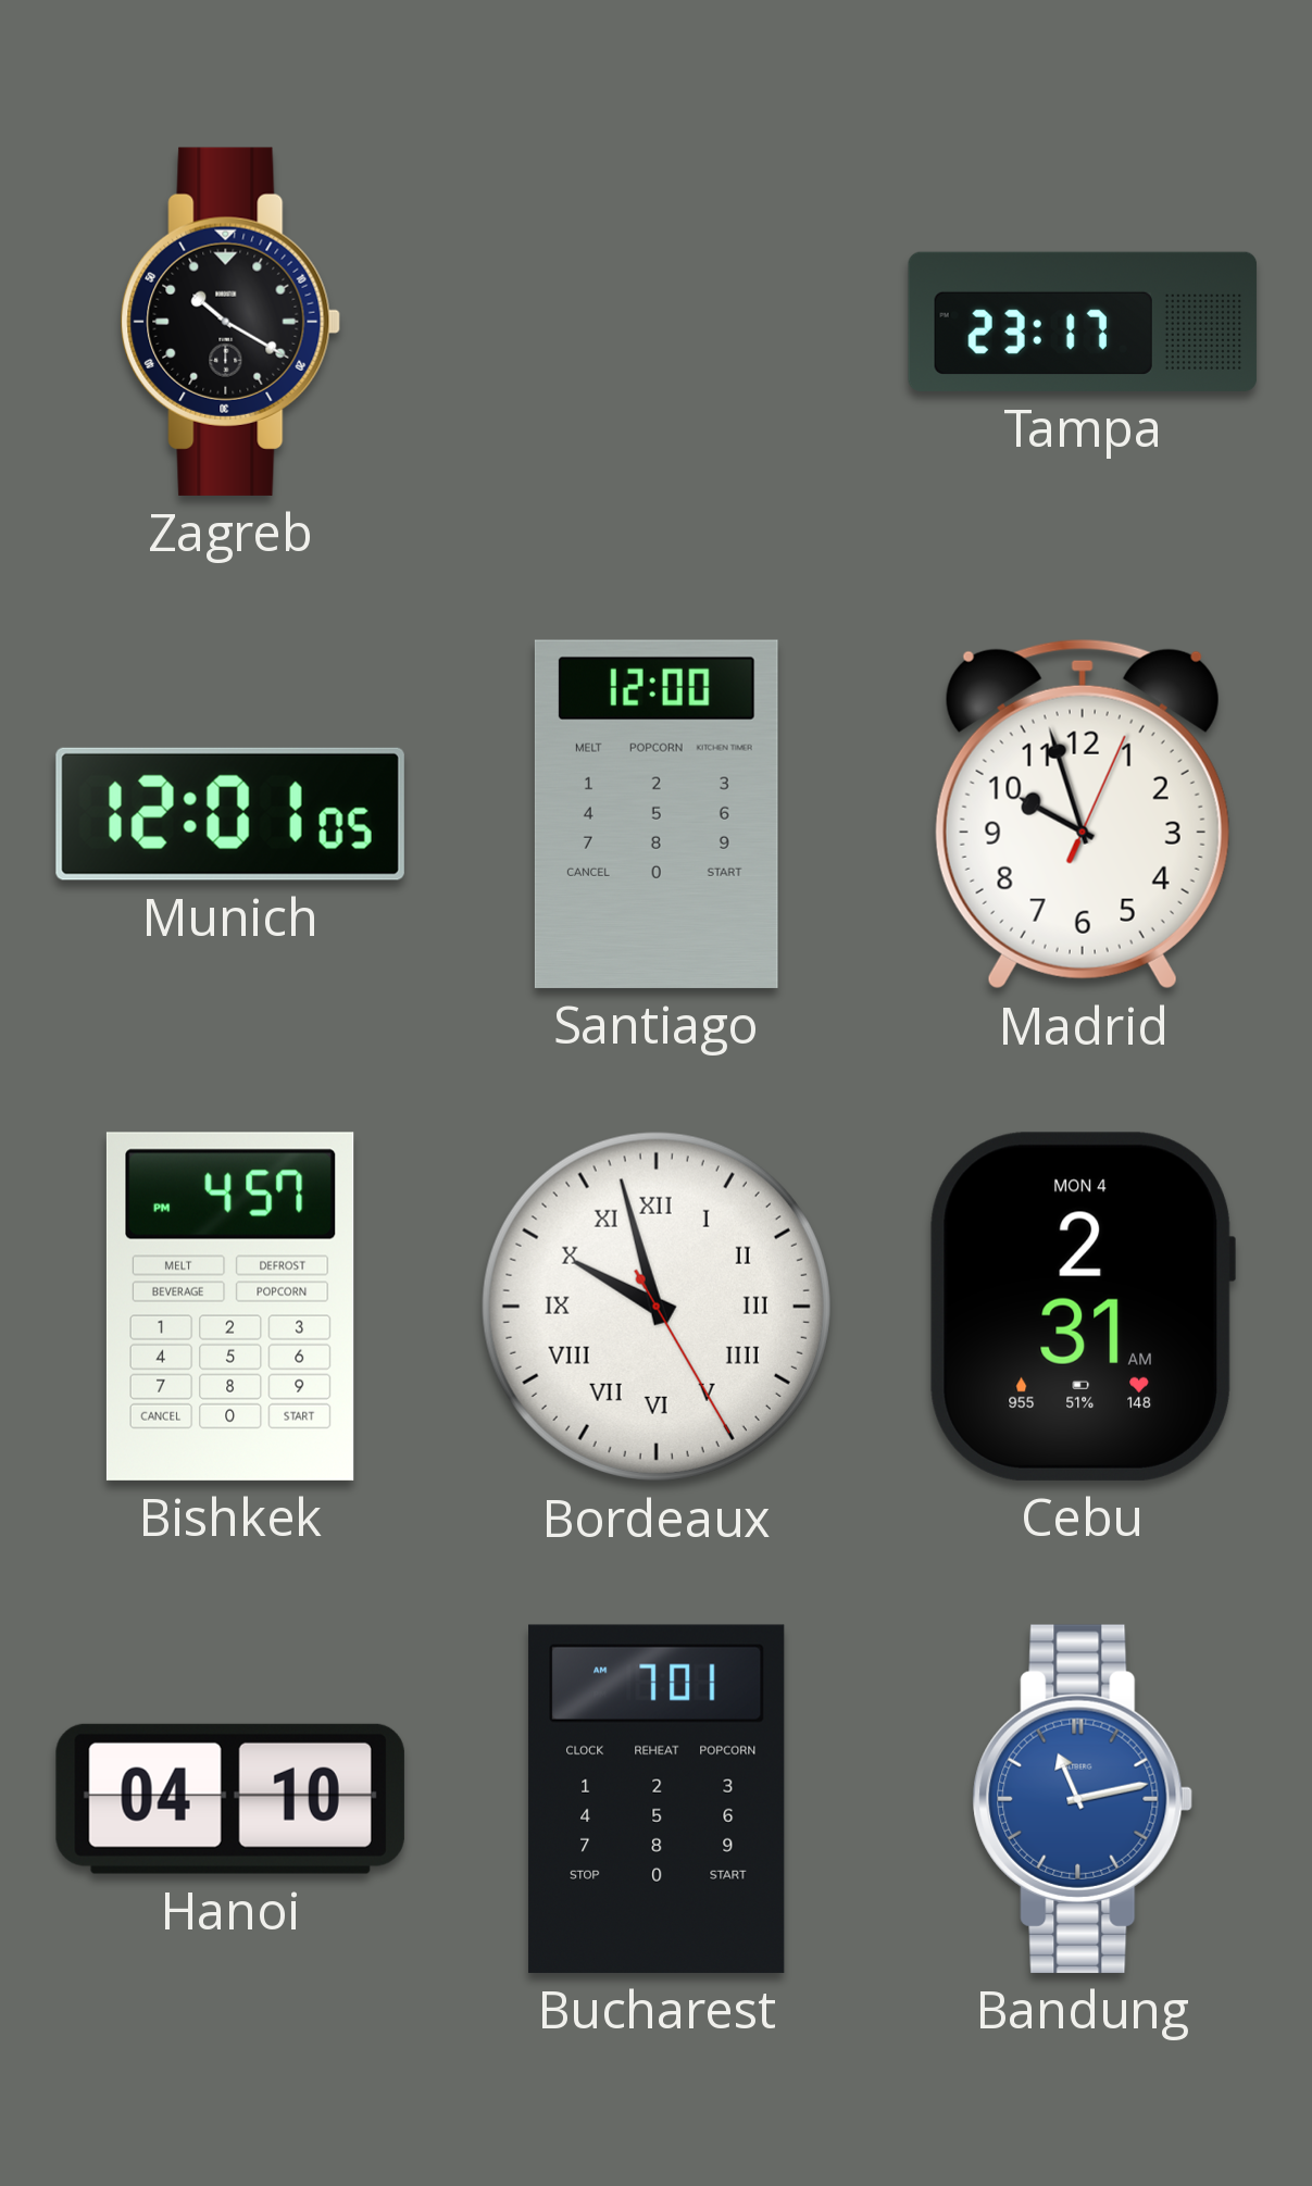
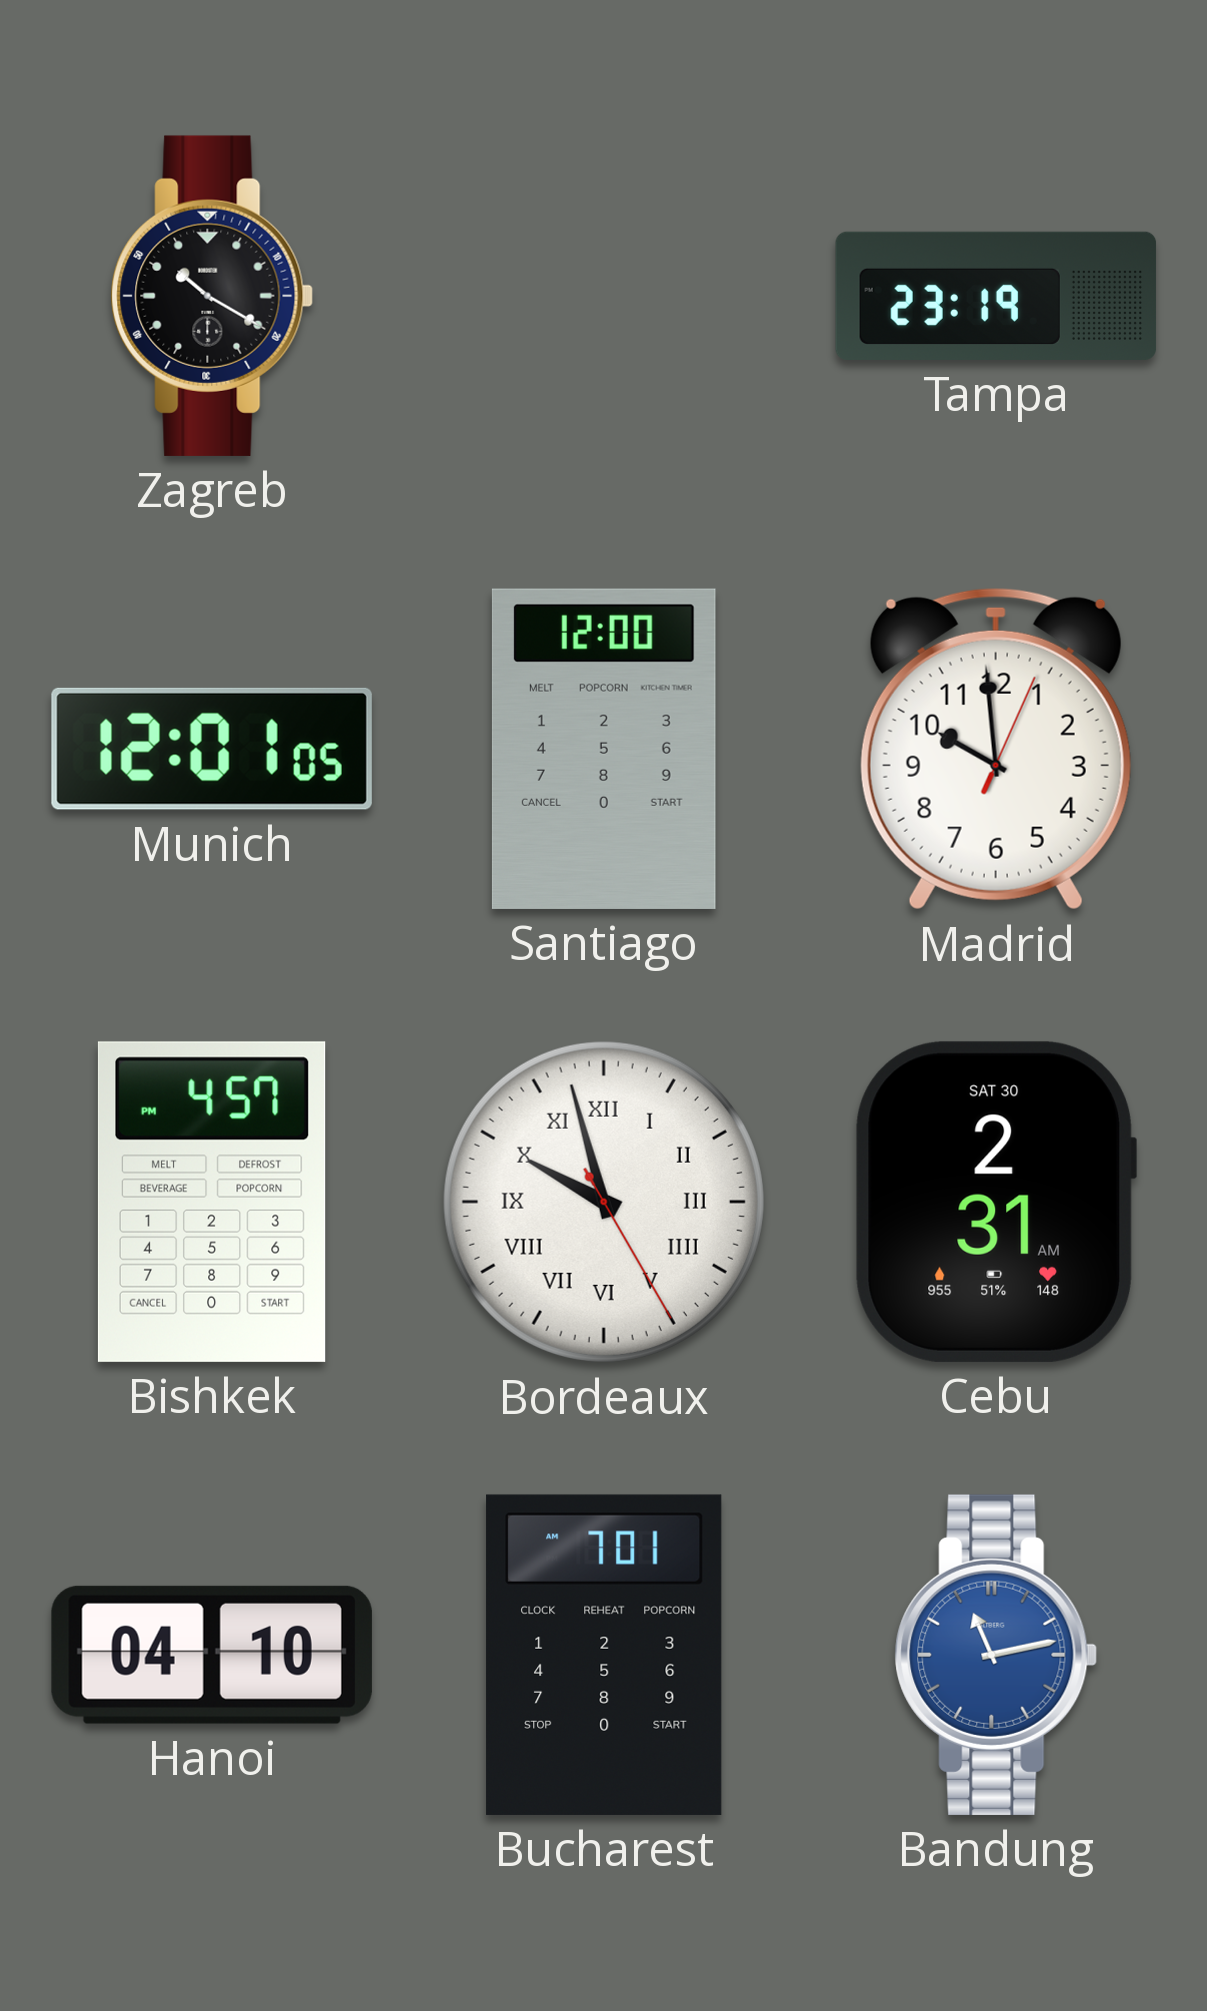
Tampa: 23:17 -> 23:19 (996, 296)
Madrid: 9:57 -> 9:59 (996, 749)
Cebu date: MON 4 -> SAT 30 (995, 1202)
